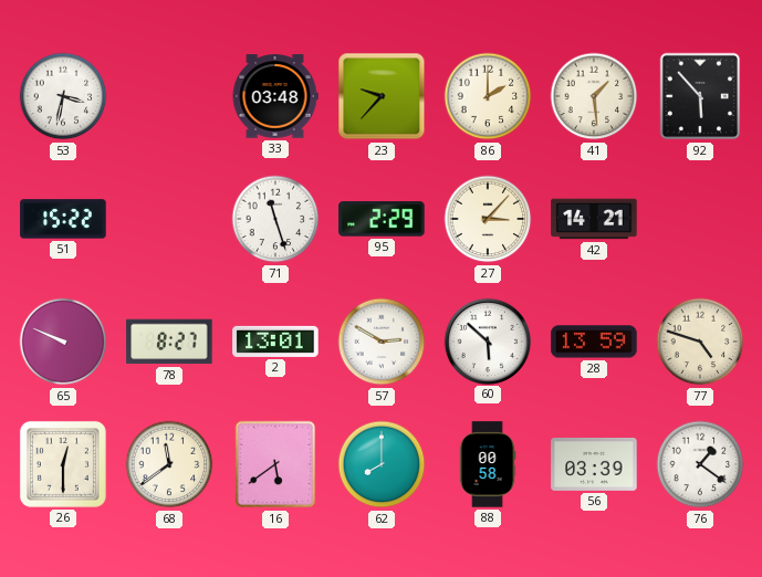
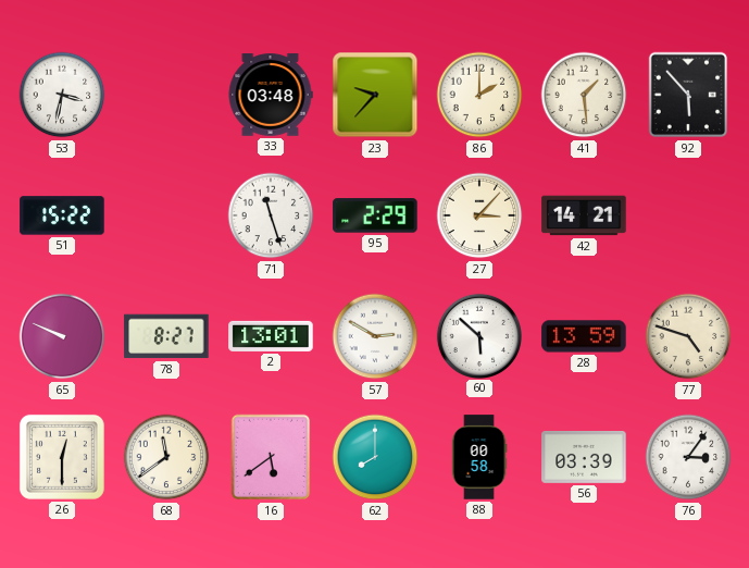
76: 1:21 -> 3:06 (688, 457)
